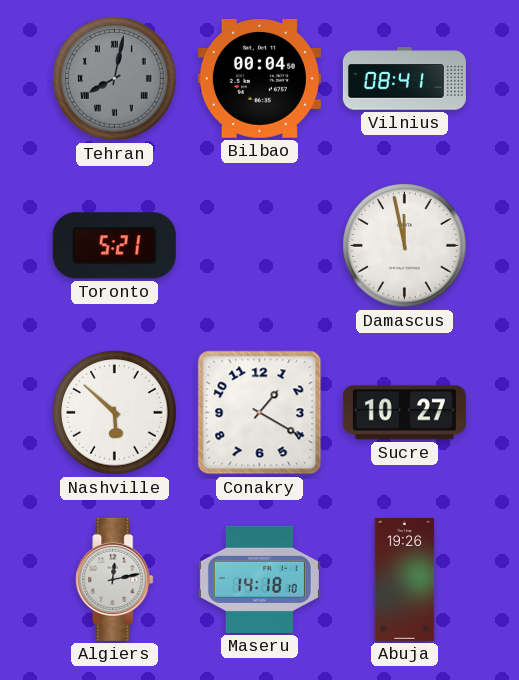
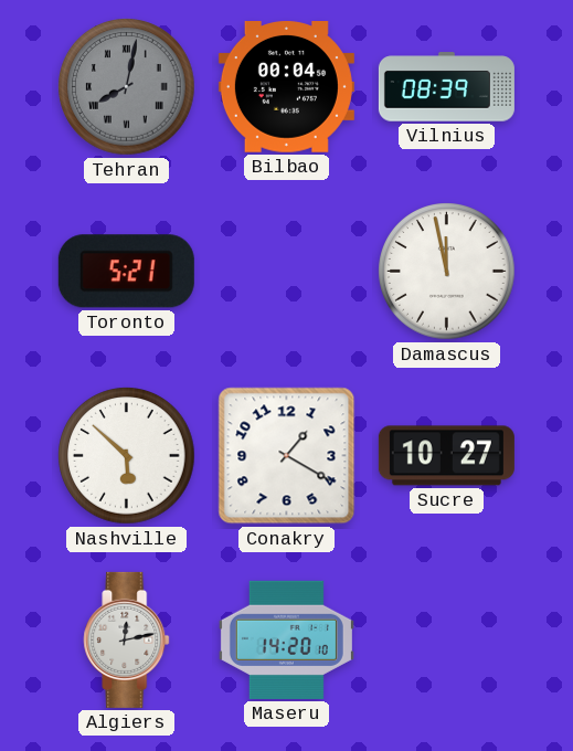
Vilnius: 08:41 -> 08:39 (446, 87)
Maseru: 14:18 -> 14:20 (286, 639)
Abuja: 19:26 -> none (405, 579)
